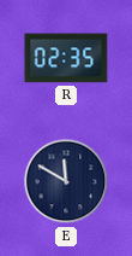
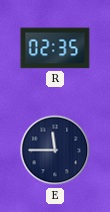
E: 11:50 -> 11:45 (55, 150)
